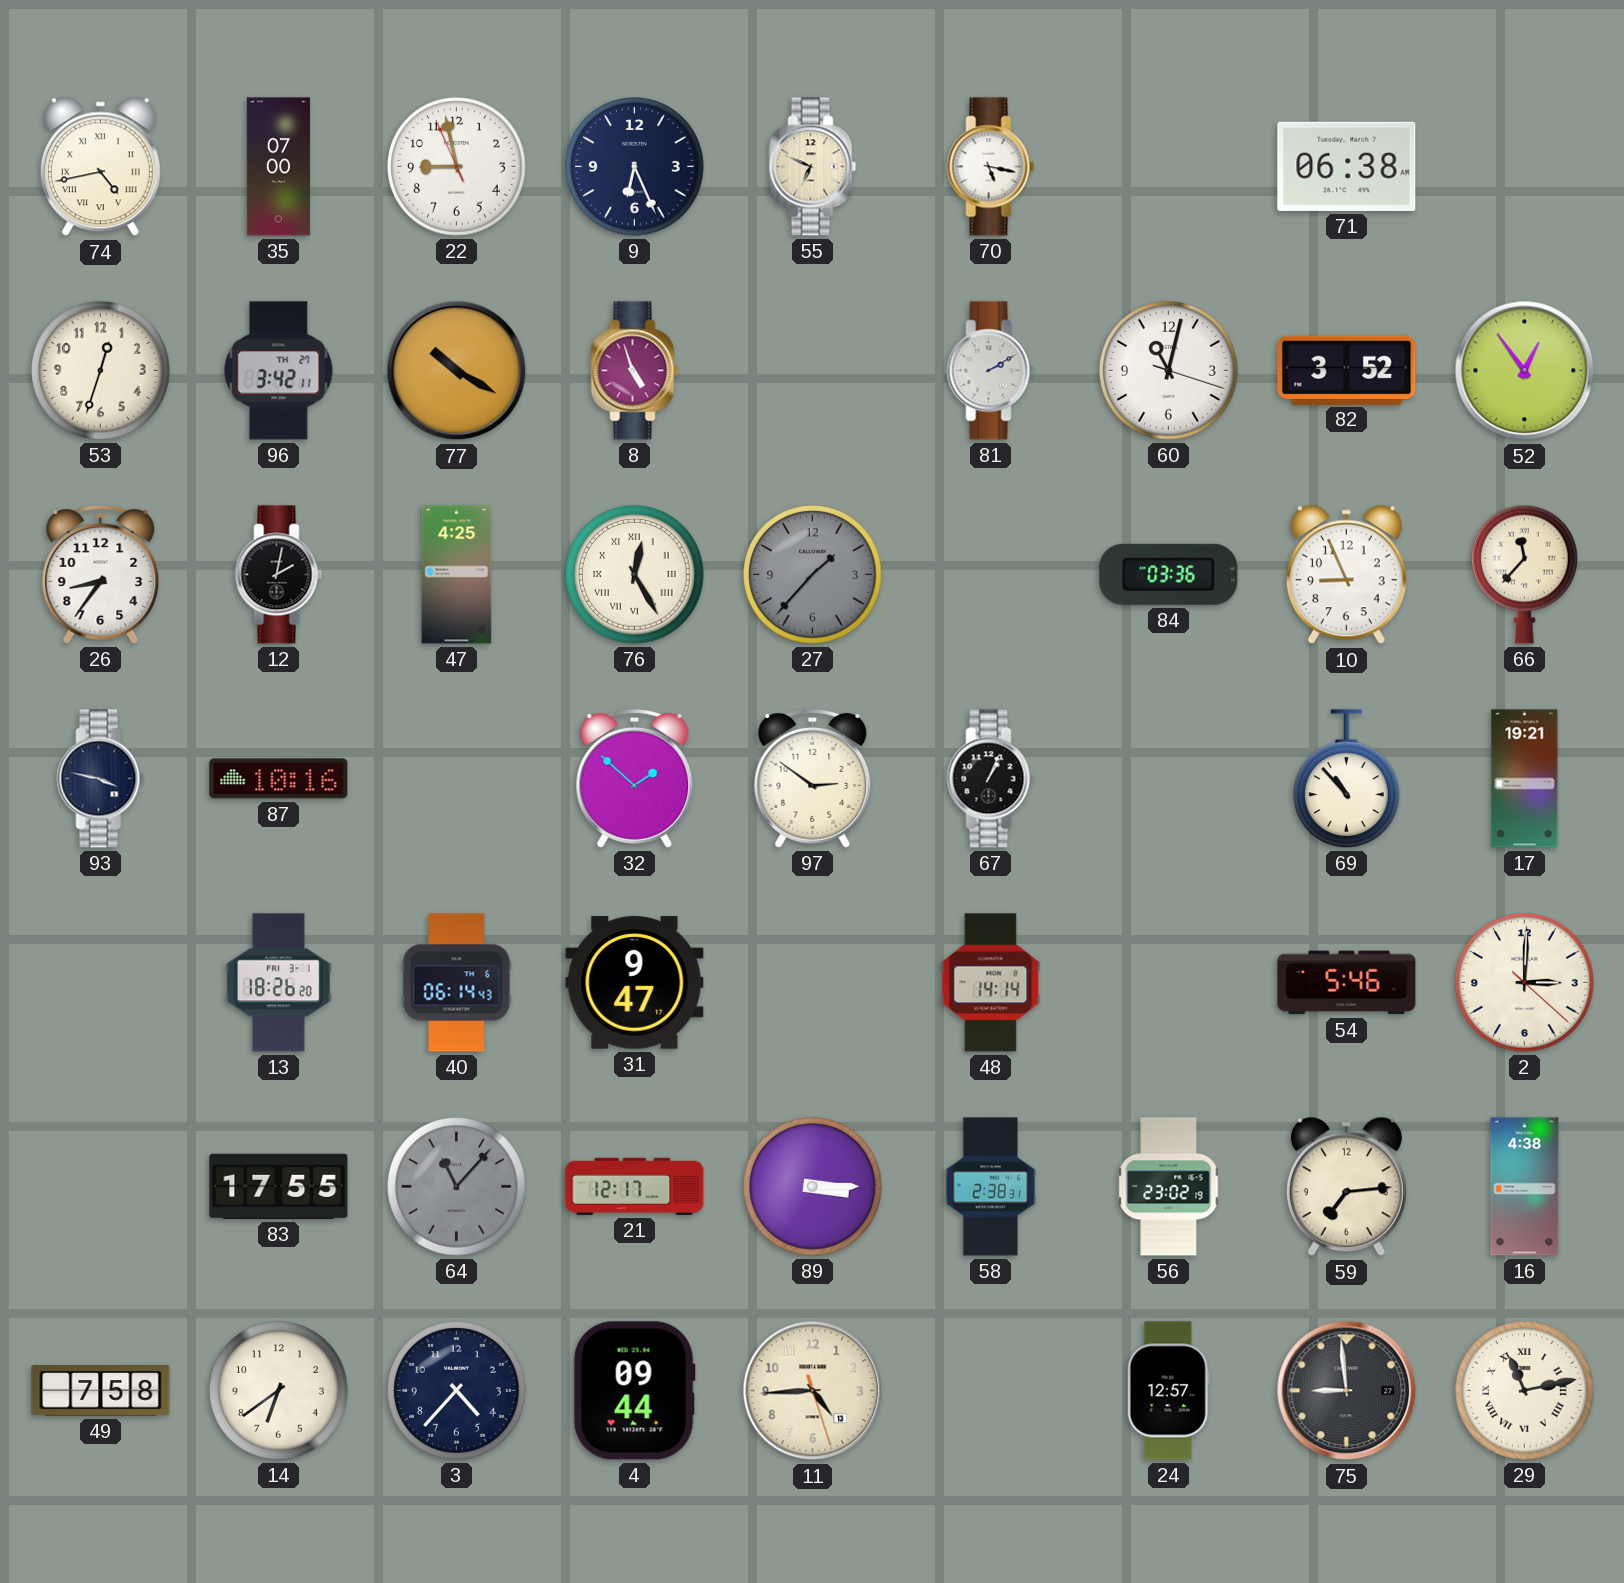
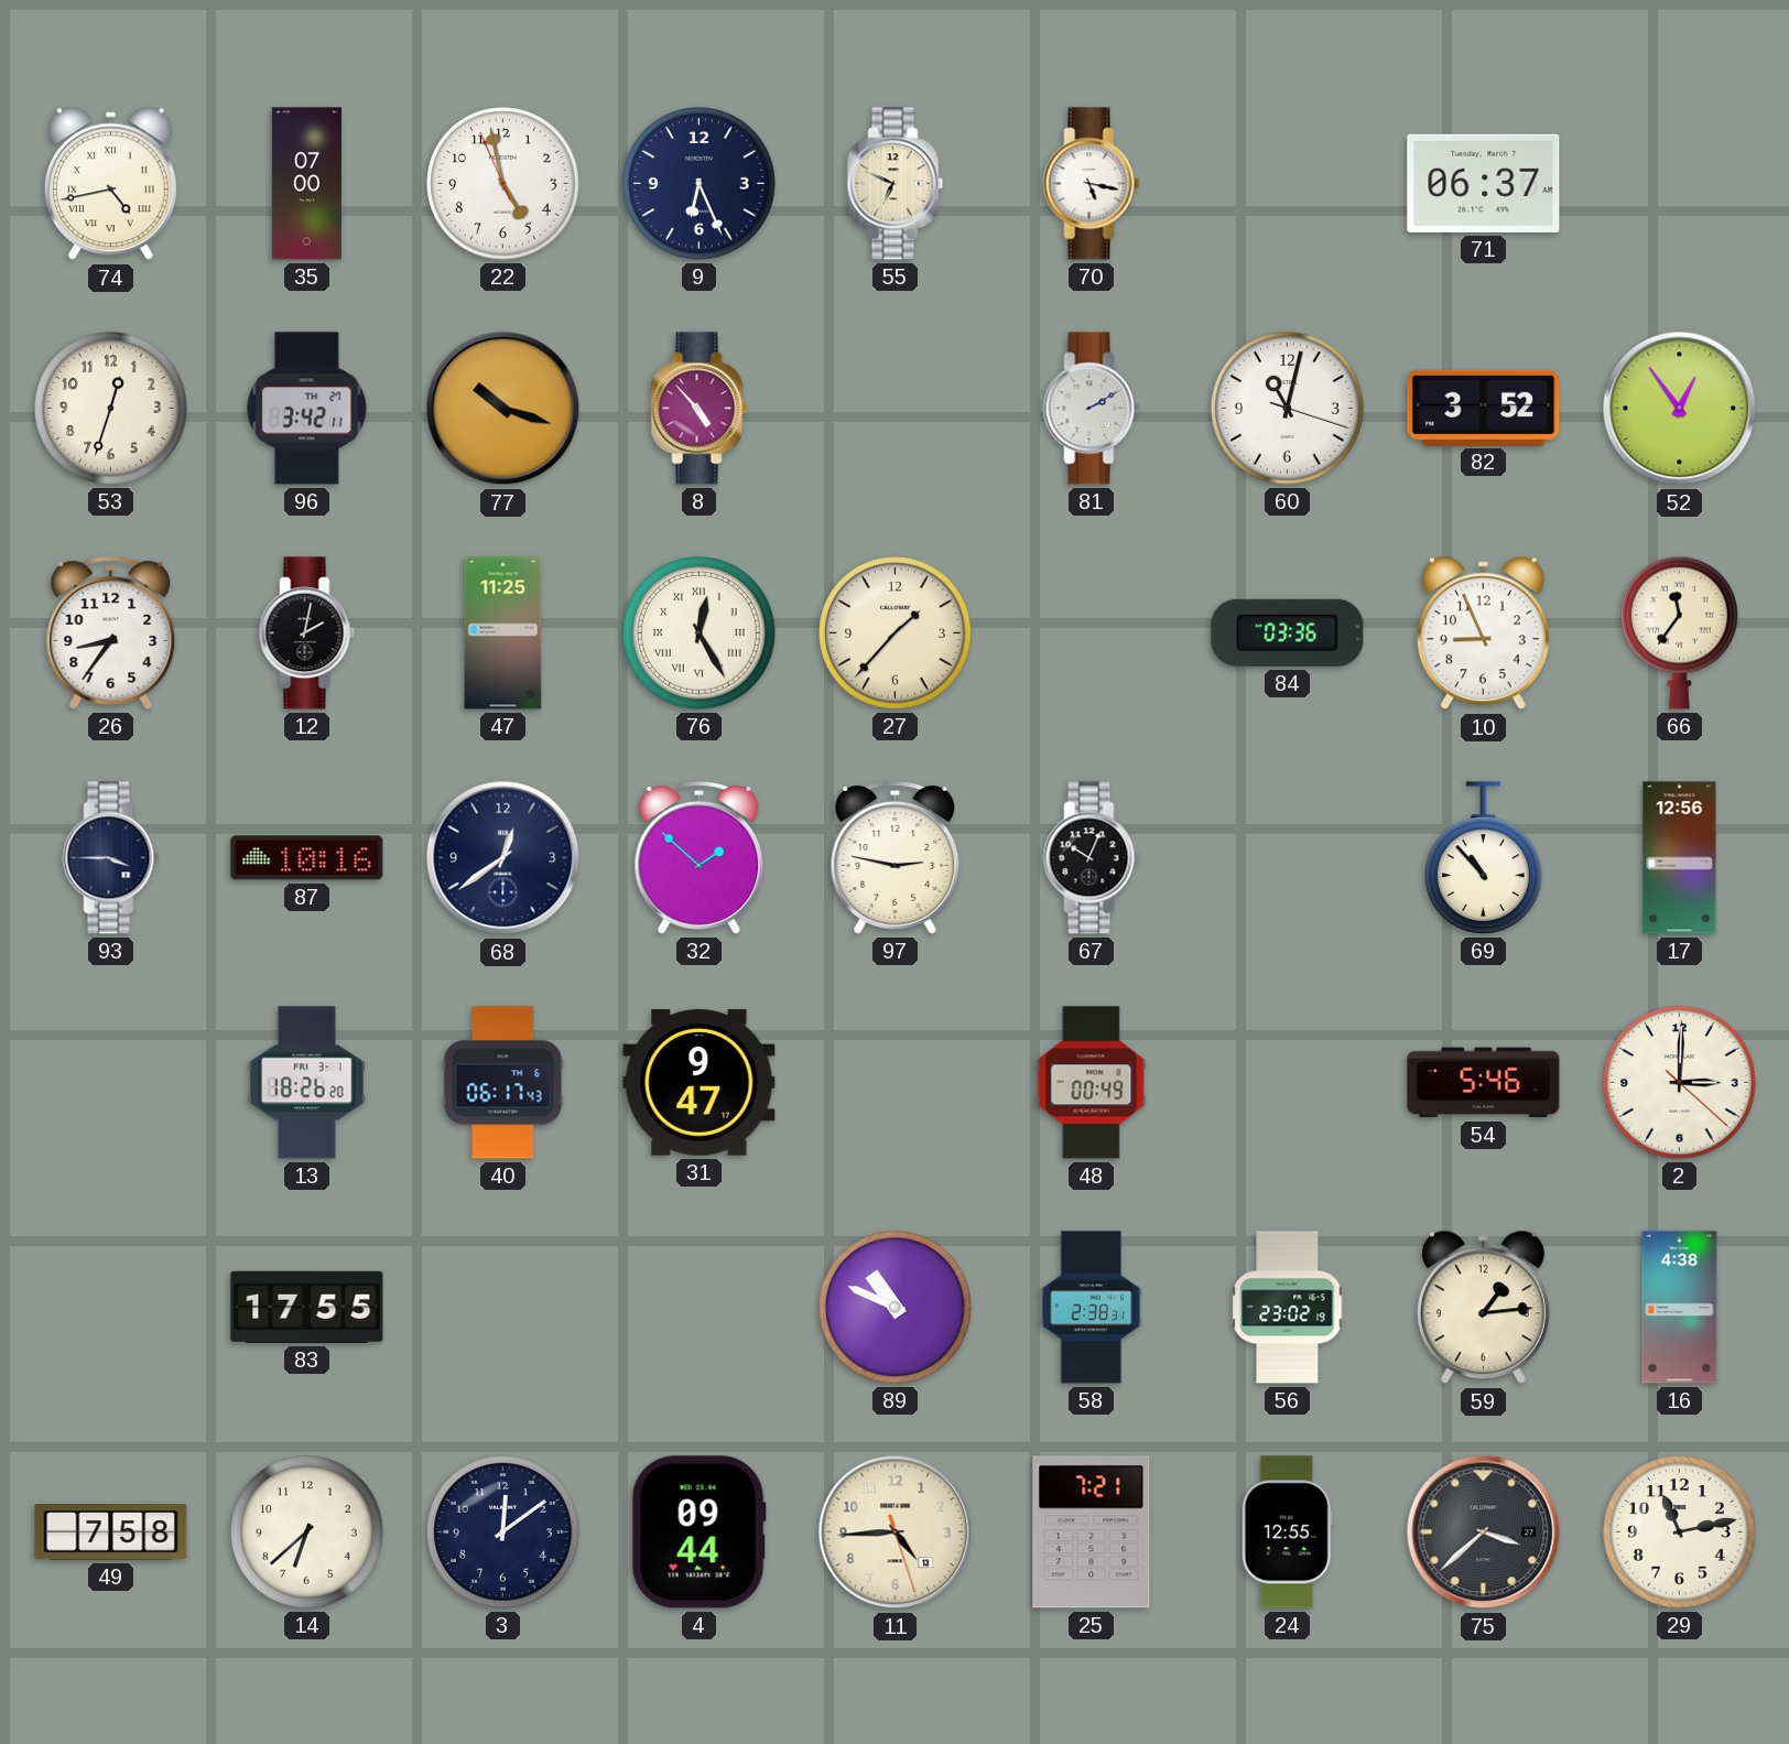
22: 8:57 -> 4:57 (503, 184)
71: 06:38 -> 06:37 (1484, 183)
77: 10:20 -> 10:18 (503, 409)
8: 4:57 -> 4:53 (700, 409)
47: 4:25 -> 11:25 (503, 633)
27 dial: grey -> cream (896, 633)
66: 11:37 -> 11:36 (1680, 632)
93: 3:47 -> 3:45 (111, 858)
68: none -> 12:39 (503, 858)
97: 2:51 -> 2:47 (896, 857)
67: 1:04 -> 10:04 (1092, 858)
17: 19:21 -> 12:56 (1680, 858)
40: 06:14 -> 06:17 (503, 1083)
48: 14:14 -> 00:49 (1092, 1083)
64: 11:07 -> none (457, 1187)
21: 12:17 -> none (635, 1186)
89: 3:15 -> 10:49 (896, 1308)
59: 7:14 -> 1:14 (1483, 1308)
14: 6:39 -> 6:38 (307, 1532)
3: 4:37 -> 12:09 (503, 1532)
25: none -> 7:21 (1092, 1532)
24: 12:57 -> 12:55 (1287, 1532)
75: 8:59 -> 3:38 (1484, 1532)
29 numerals: Roman -> Arabic (1680, 1532)
